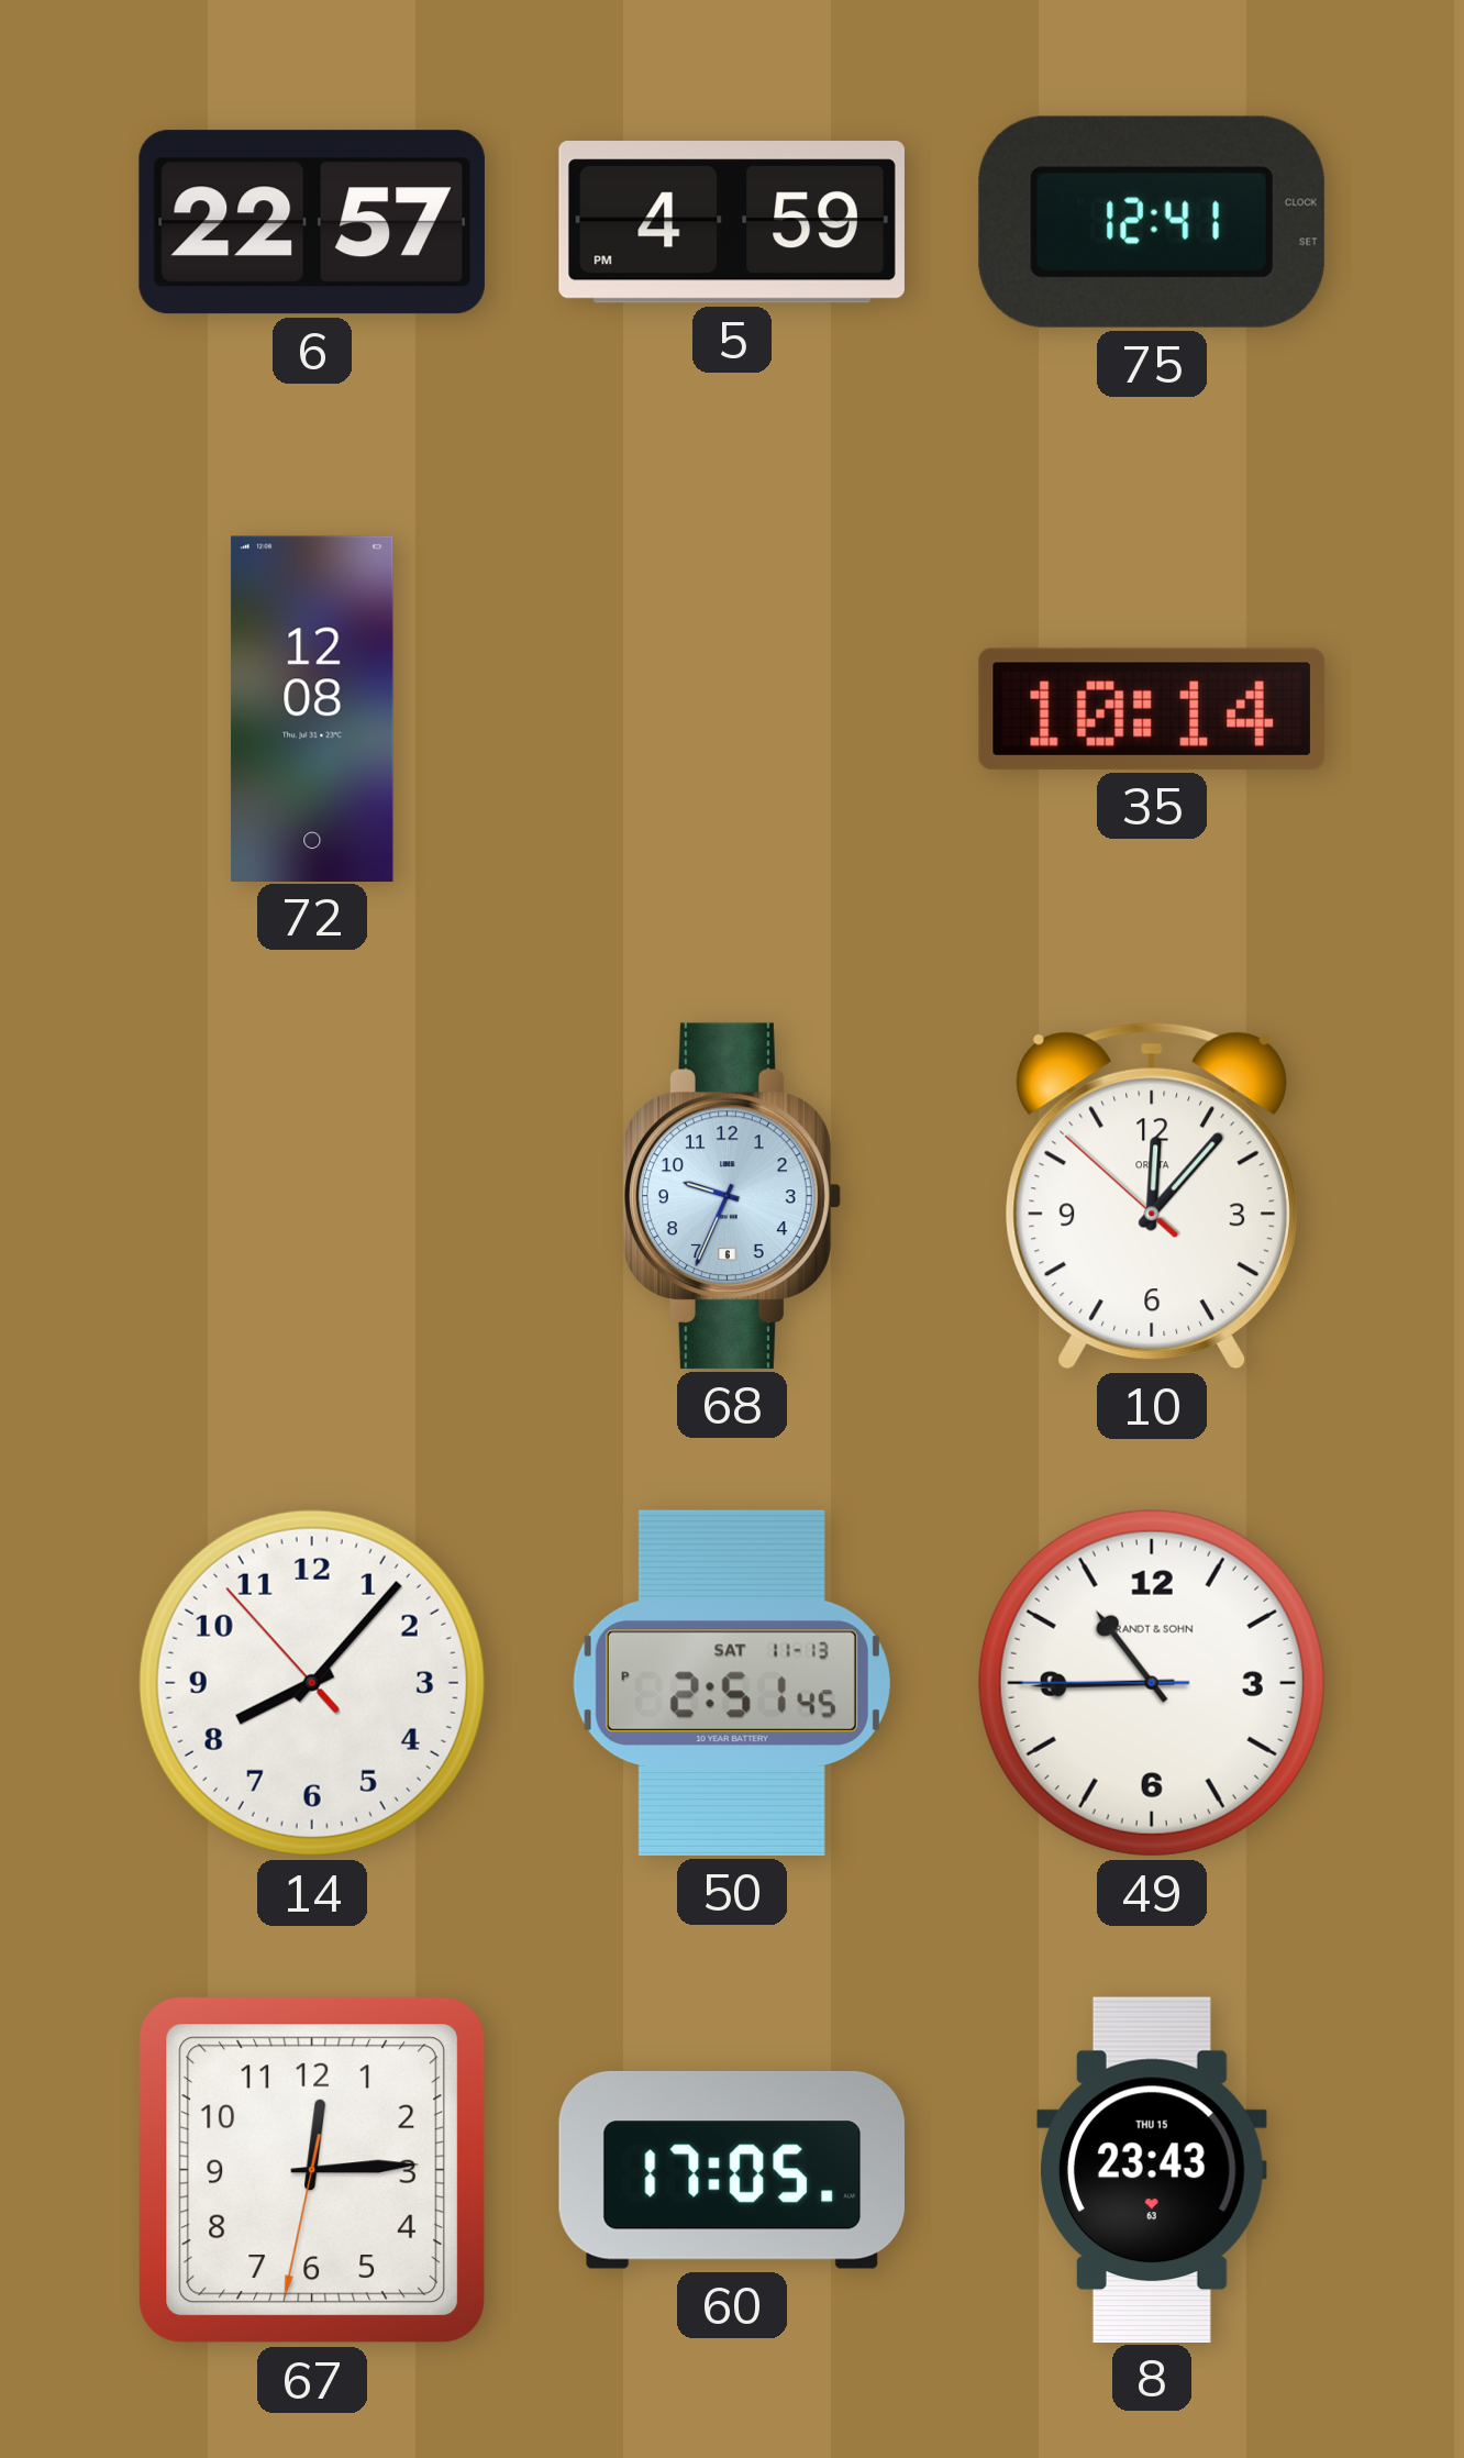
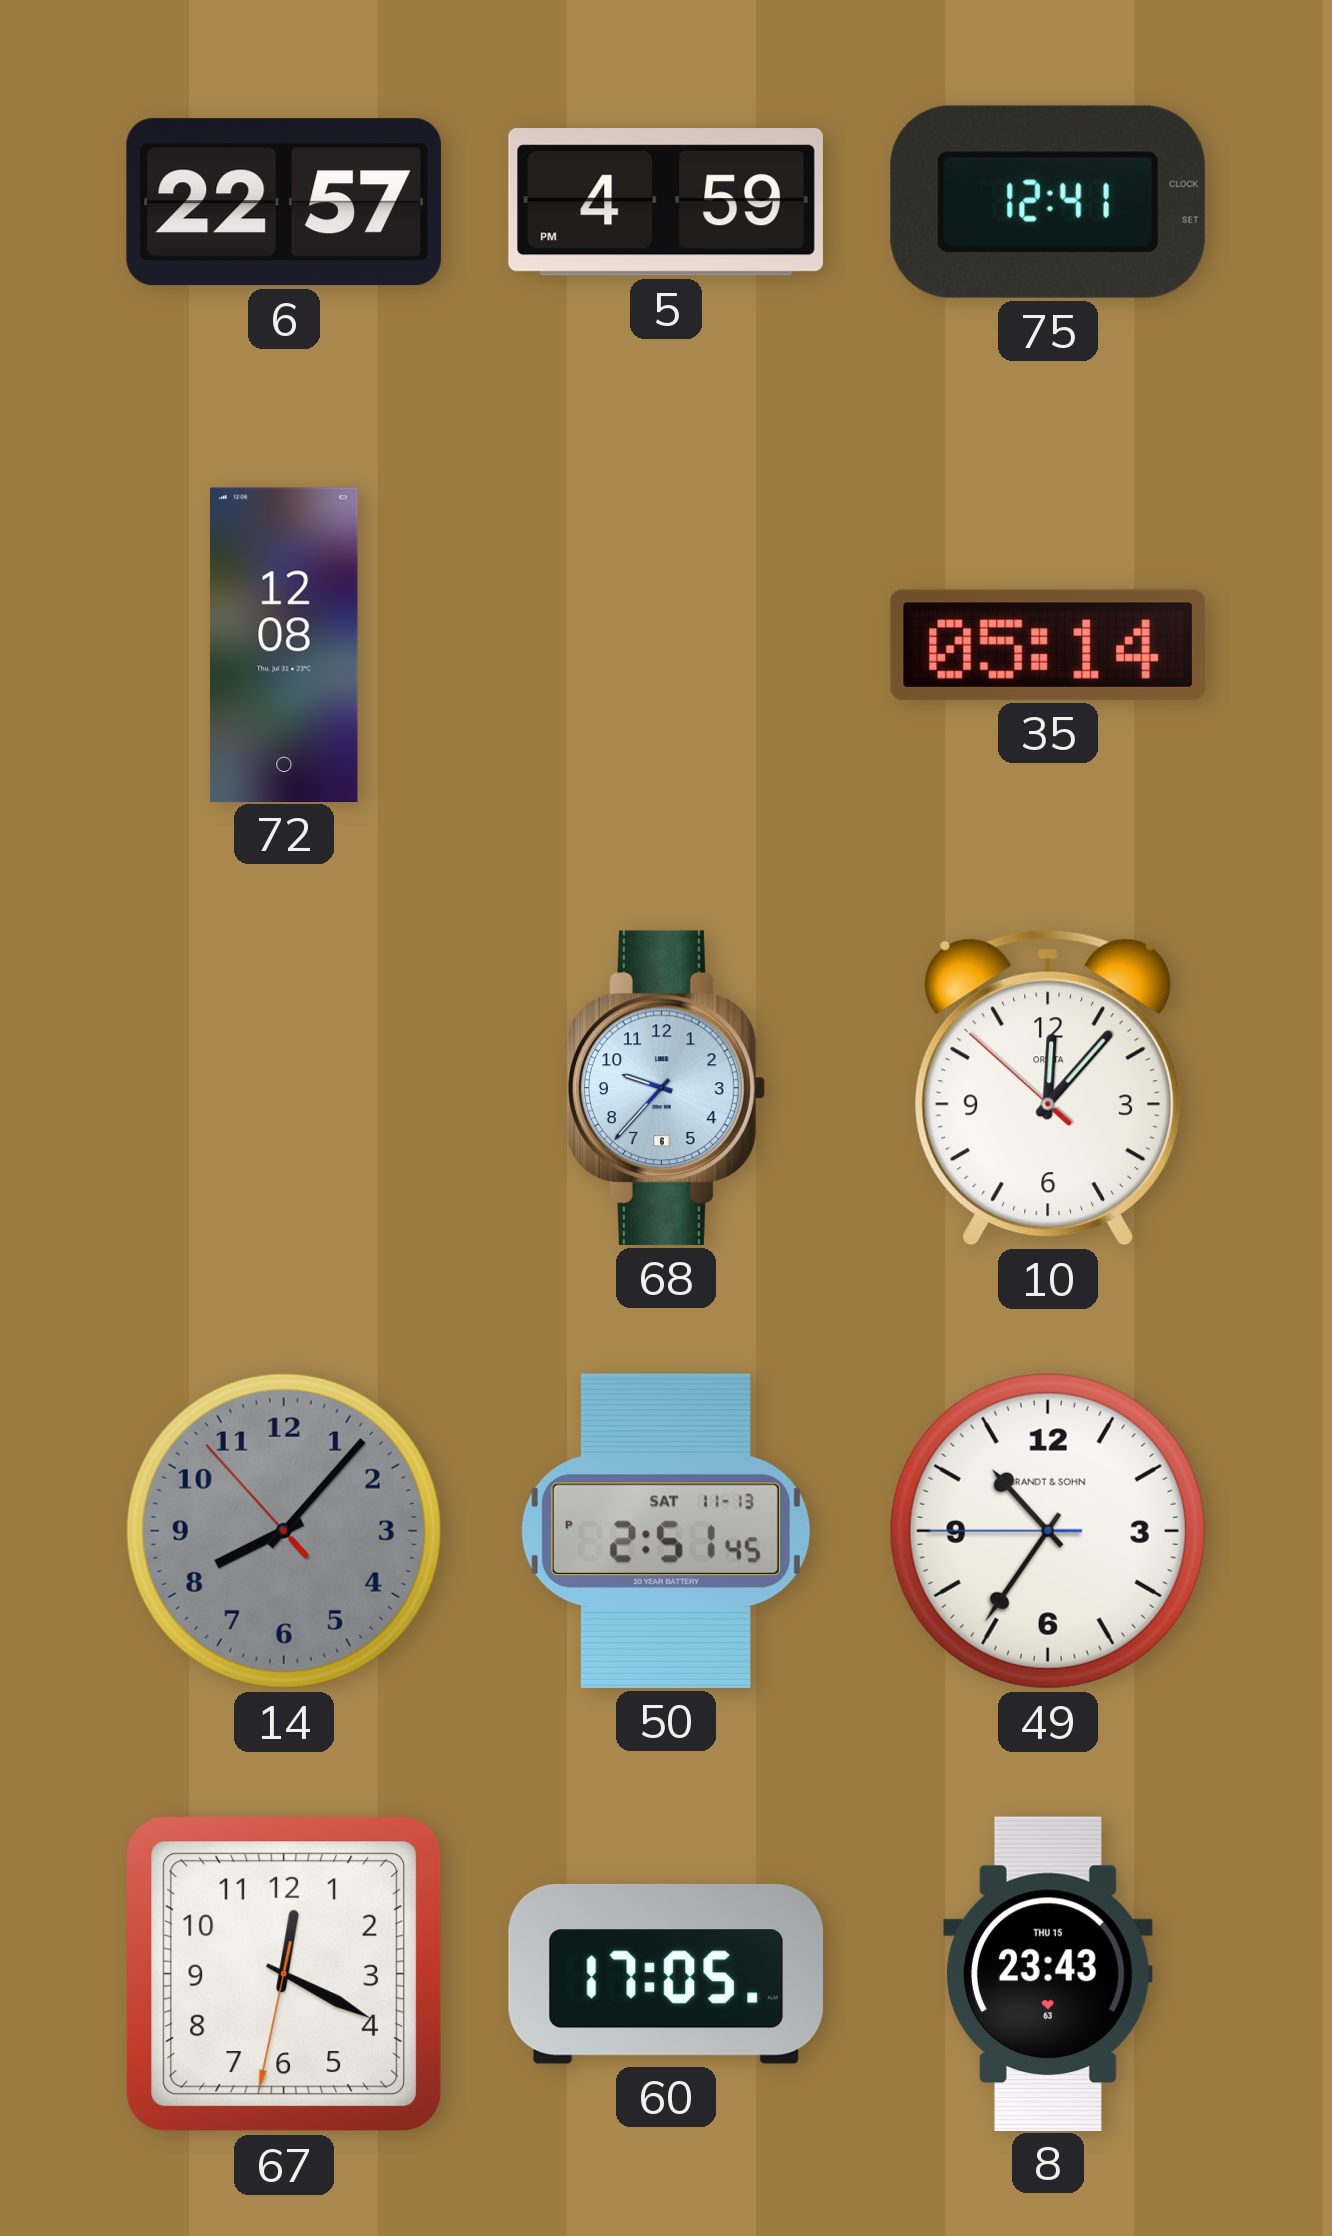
35: 10:14 -> 05:14 (1048, 645)
68: 9:34 -> 9:37 (666, 1088)
14 dial: white -> grey (284, 1531)
49: 10:44 -> 10:35 (1048, 1531)
67: 12:14 -> 12:19 (284, 1974)
